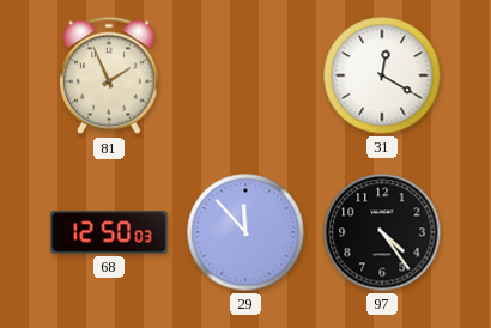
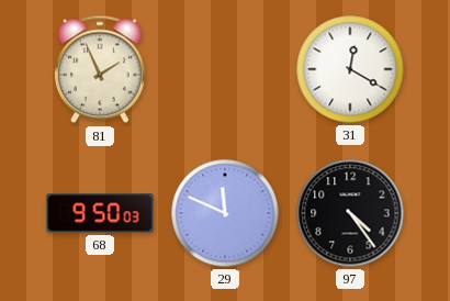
68: 12:50 -> 9:50 (100, 213)
29: 11:53 -> 11:49 (225, 213)
